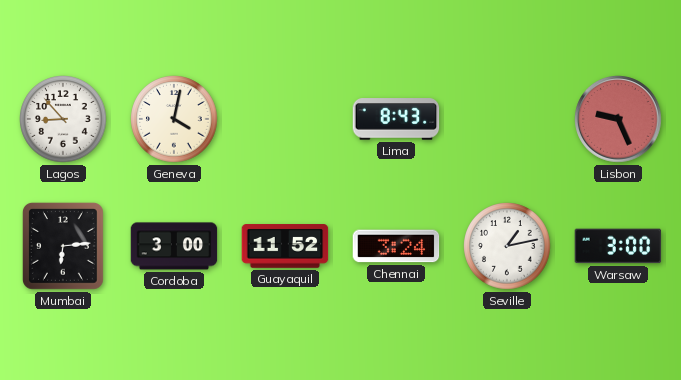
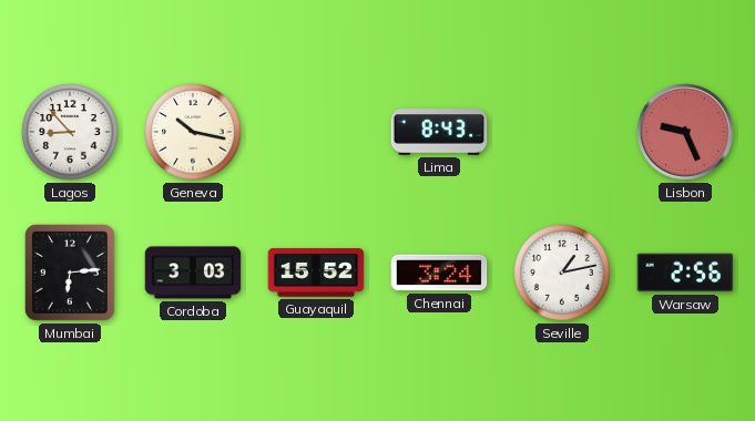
Geneva: 4:02 -> 10:17 (193, 132)
Cordoba: 3:00 -> 3:03 (193, 273)
Guayaquil: 11:52 -> 15:52 (316, 273)
Warsaw: 3:00 -> 2:56 (685, 273)
